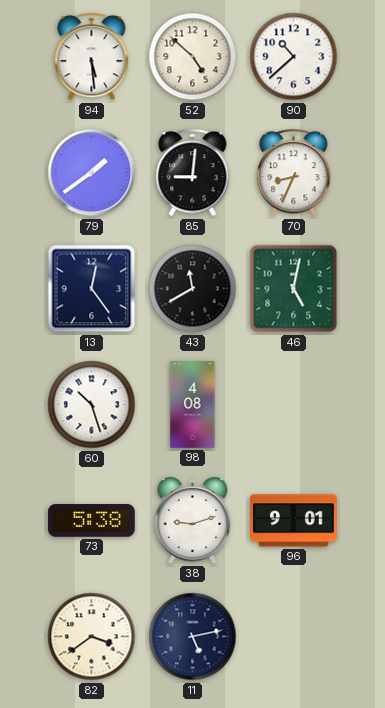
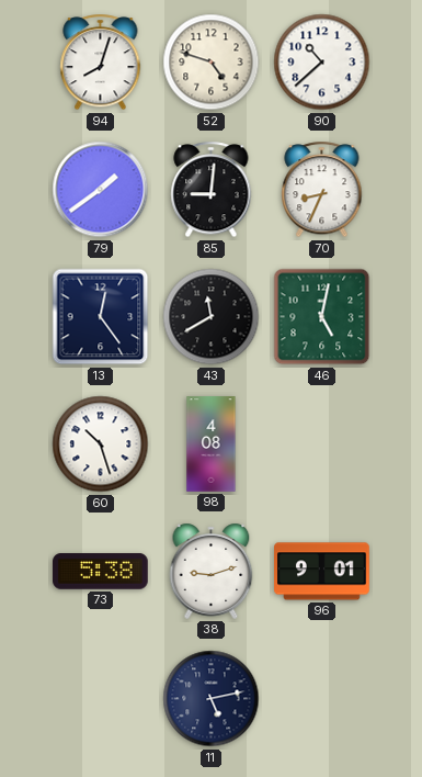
94: 5:29 -> 8:03 (101, 63)
52: 4:52 -> 4:48 (212, 63)
82: 3:39 -> none (92, 637)
